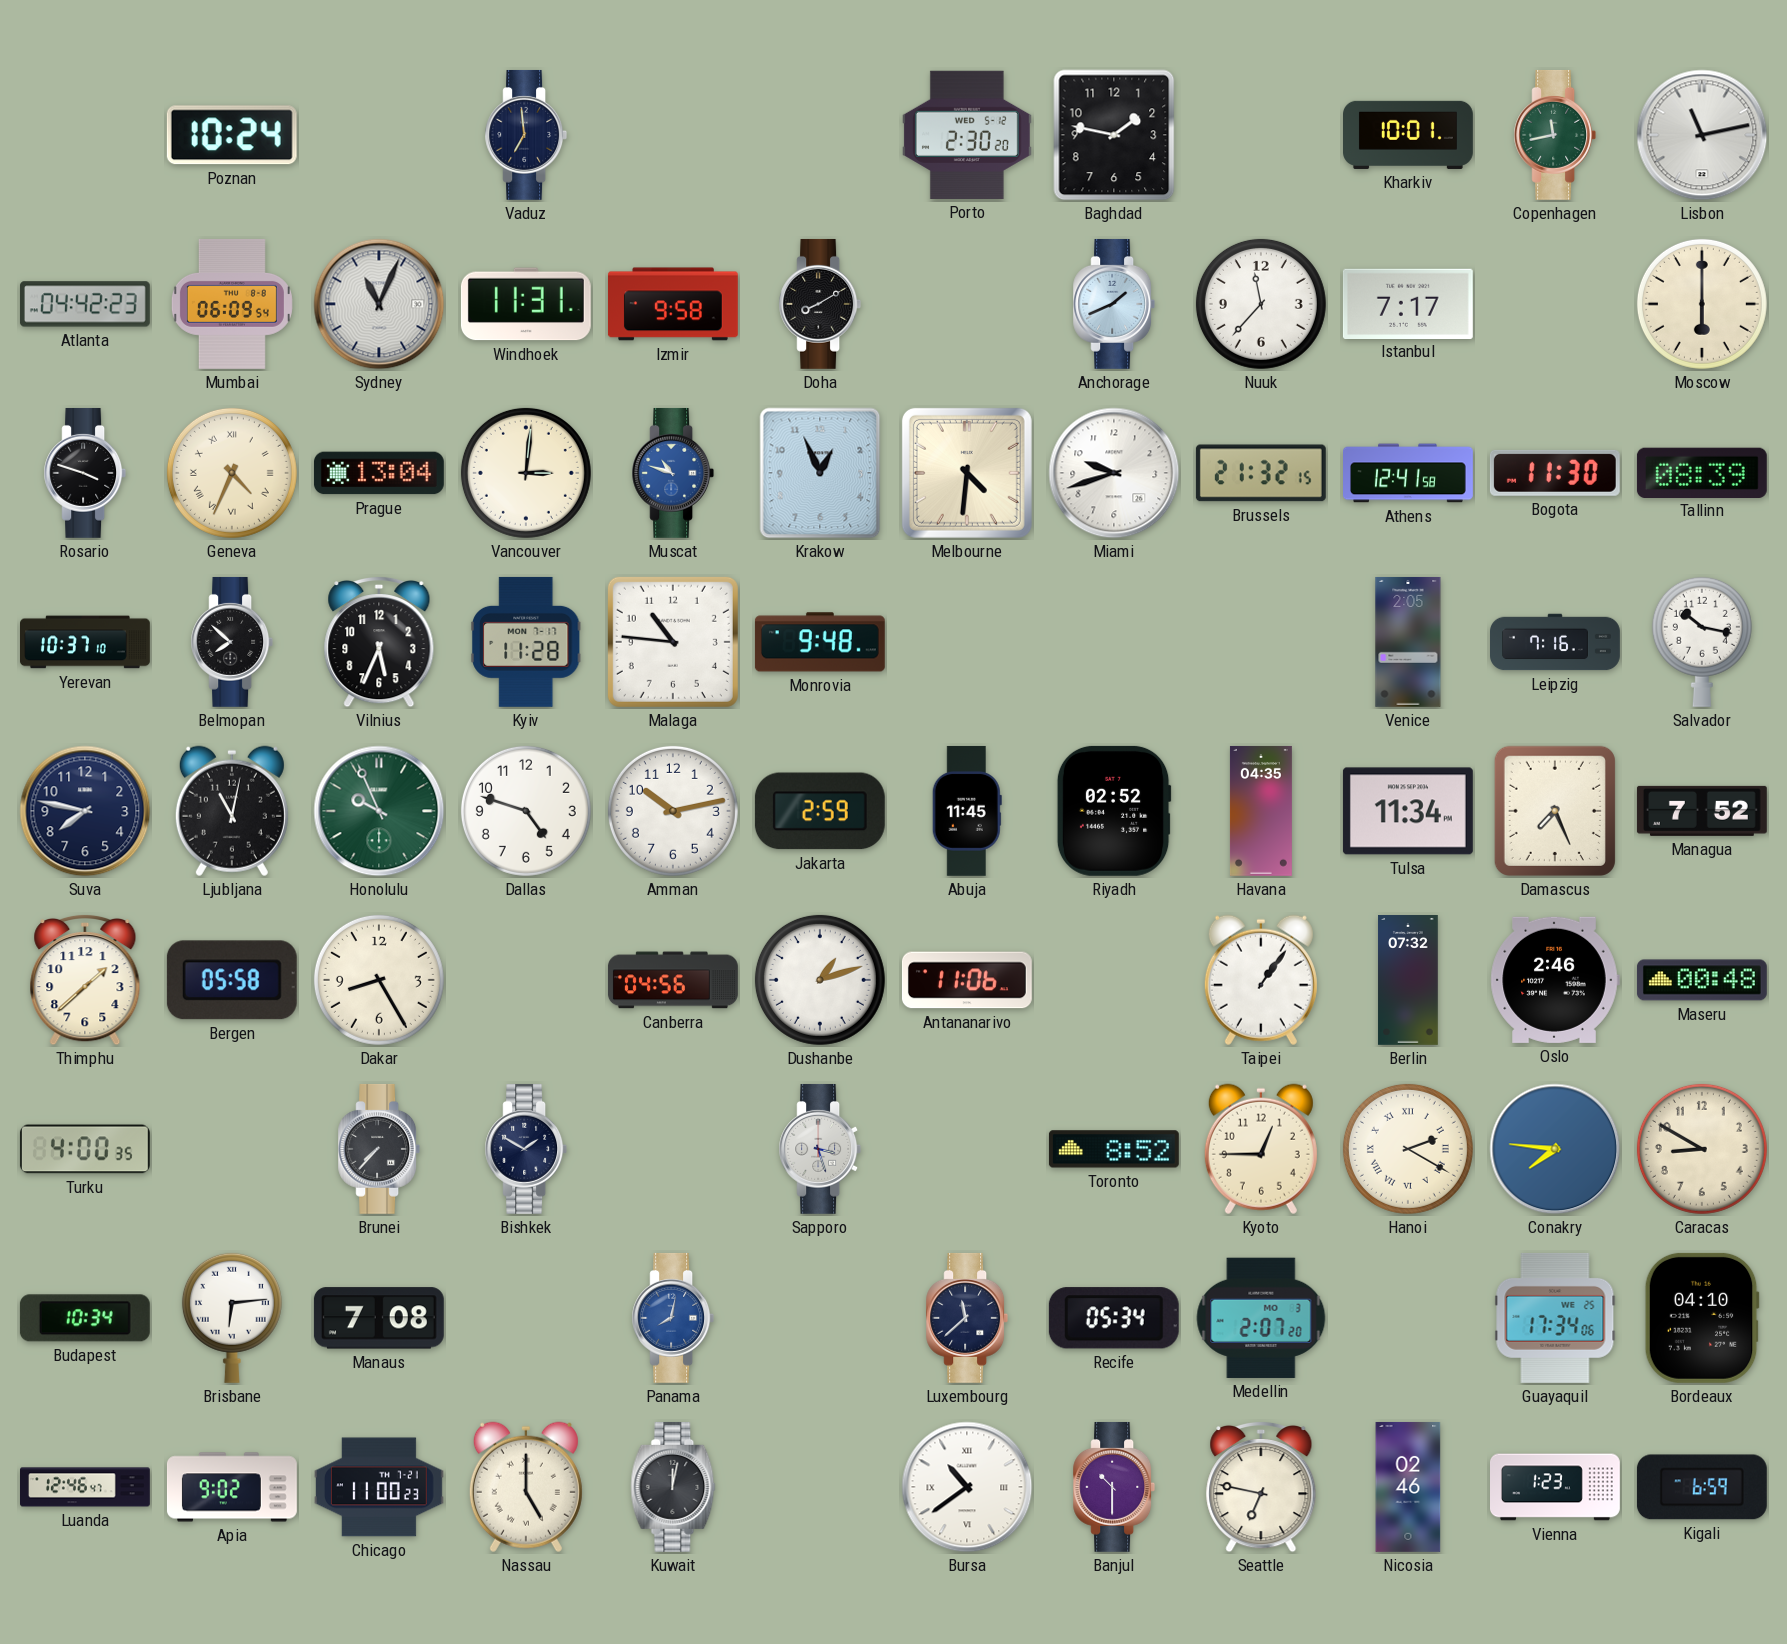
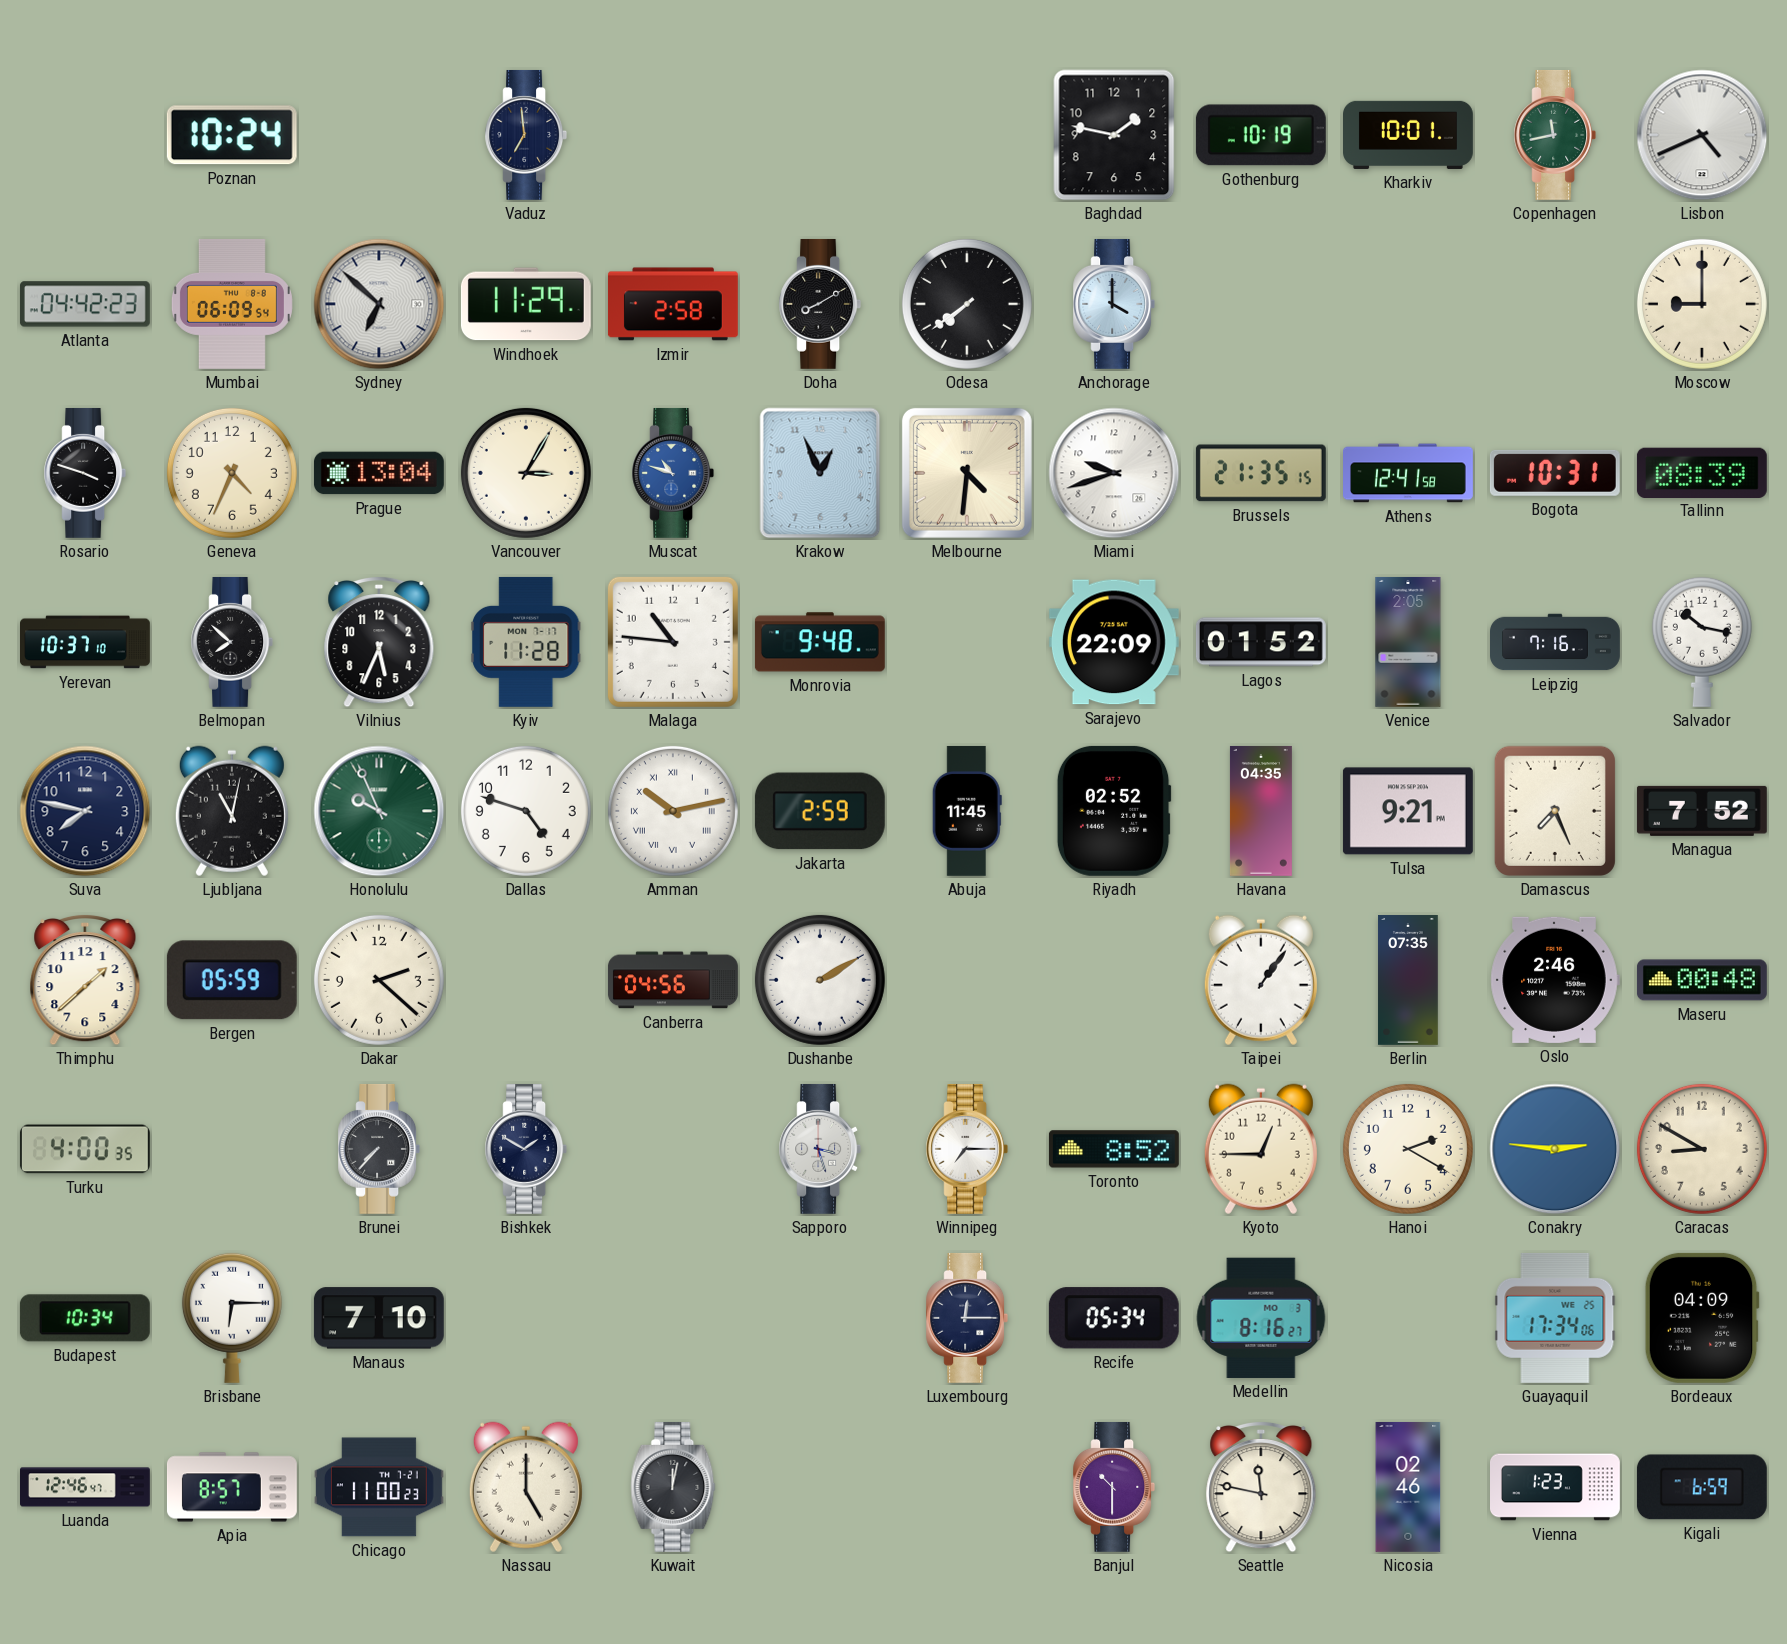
Porto: 2:30 -> none (967, 135)
Gothenburg: none -> 10:19 (1261, 135)
Lisbon: 11:13 -> 4:41 (1702, 135)
Sydney: 11:04 -> 6:52 (379, 304)
Windhoek: 11:31 -> 11:29 (526, 304)
Izmir: 9:58 -> 2:58 (673, 304)
Odesa: none -> 7:39 (967, 304)
Anchorage: 1:41 -> 4:00 (1114, 304)
Nuuk: 11:37 -> none (1261, 304)
Istanbul: 7:17 -> none (1408, 303)
Moscow: 6:00 -> 9:00 (1702, 304)
Geneva numerals: Roman -> Arabic (232, 473)
Vancouver: 3:01 -> 3:05 (526, 473)
Brussels: 21:32 -> 21:35 (1261, 473)
Bogota: 11:30 -> 10:31 (1555, 473)
Sarajevo: none -> 22:09 (1114, 642)
Lagos: none -> 01:52 (1261, 642)
Amman numerals: Arabic -> Roman (673, 811)
Tulsa: 11:34 -> 9:21 (1408, 811)
Bergen: 05:58 -> 05:59 (232, 980)
Dakar: 8:25 -> 2:22 (379, 980)
Dushanbe: 1:12 -> 2:10 (820, 980)
Antananarivo: 11:06 -> none (967, 980)
Berlin: 07:32 -> 07:35 (1408, 981)
Winnipeg: none -> 7:15 (967, 1149)
Hanoi numerals: Roman -> Arabic (1408, 1149)
Conakry: 7:46 -> 2:46 (1555, 1149)
Brisbane: 6:14 -> 6:15 (232, 1318)
Manaus: 7:08 -> 7:10 (379, 1318)
Panama: 8:02 -> none (673, 1318)
Luxembourg: 11:38 -> 12:15 (967, 1318)
Medellin: 2:07 -> 8:16 (1261, 1318)
Bordeaux: 04:10 -> 04:09 (1702, 1318)
Apia: 9:02 -> 8:57 (232, 1487)
Bursa: 10:39 -> none (967, 1487)
Seattle: 6:47 -> 11:47 (1261, 1487)
